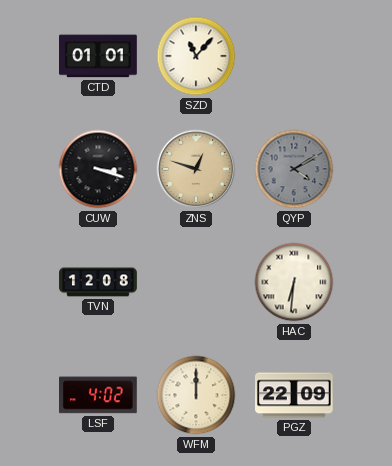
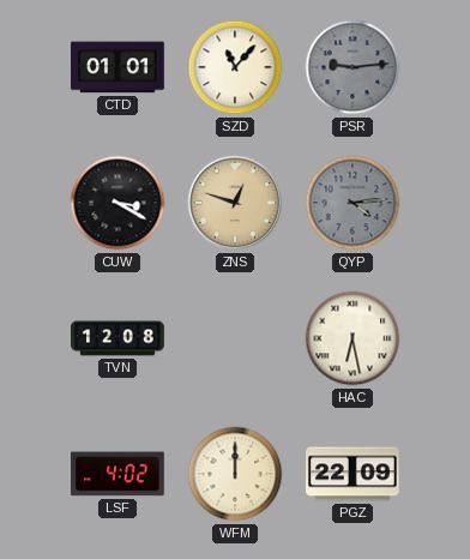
PSR: none -> 9:14 (352, 67)
CUW: 3:18 -> 3:20 (117, 203)
QYP: 4:10 -> 4:14 (352, 203)
HAC: 6:31 -> 6:28 (352, 338)
